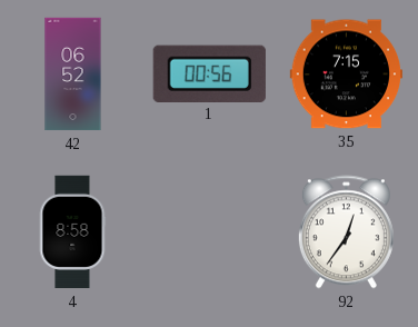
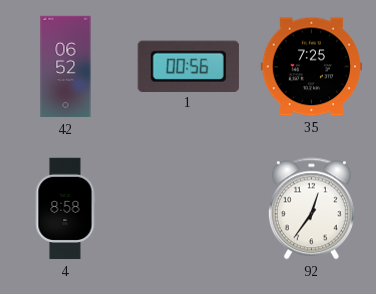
35: 7:15 -> 7:25 (311, 67)
